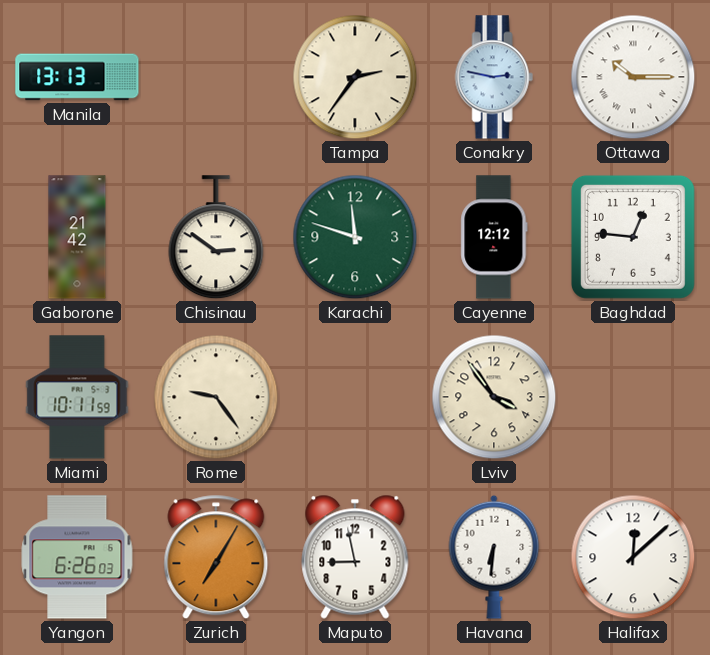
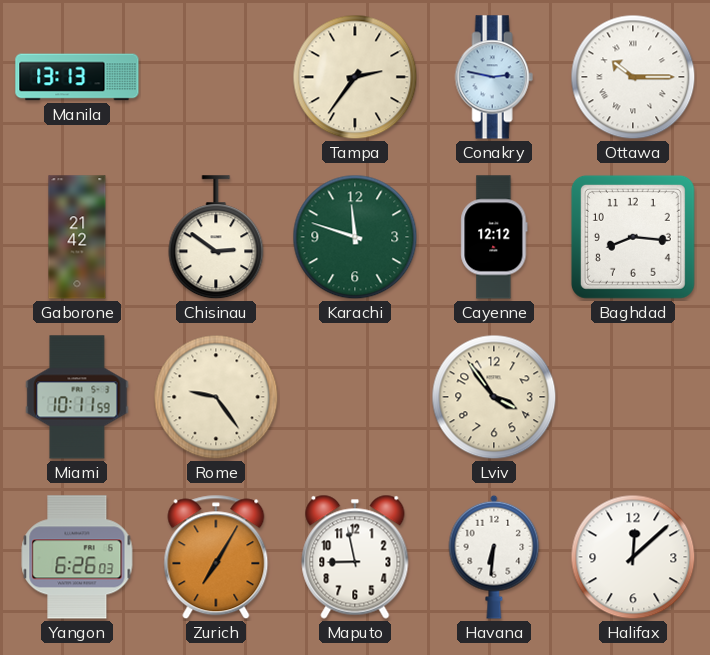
Baghdad: 12:46 -> 8:16 (633, 237)
